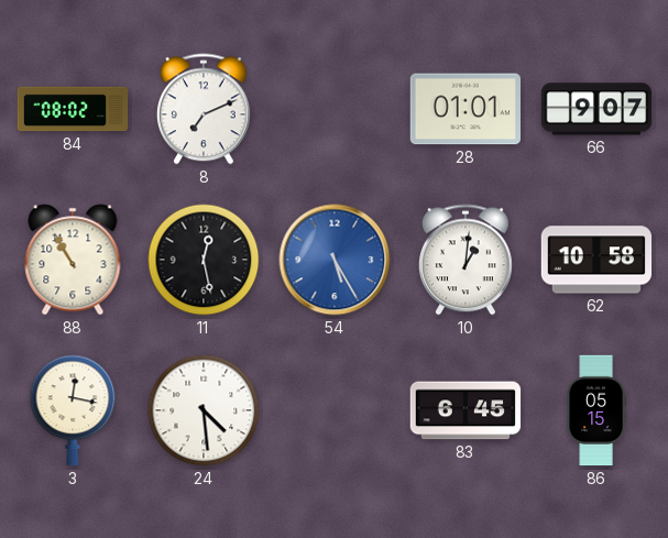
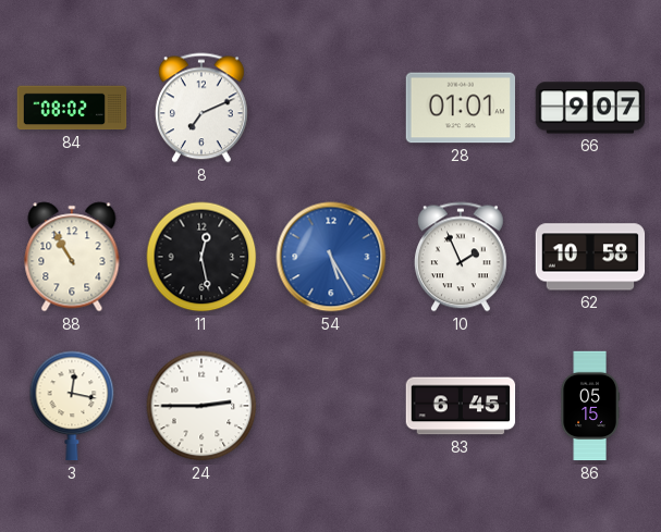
10: 1:01 -> 1:56 (461, 257)
24: 4:29 -> 2:45 (201, 406)
